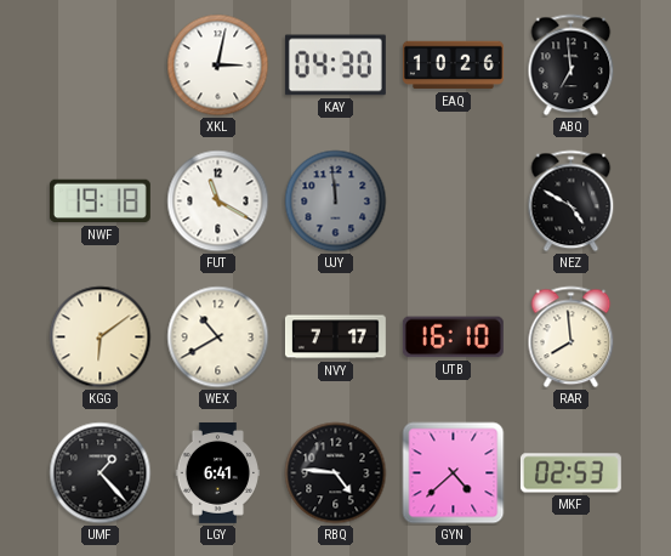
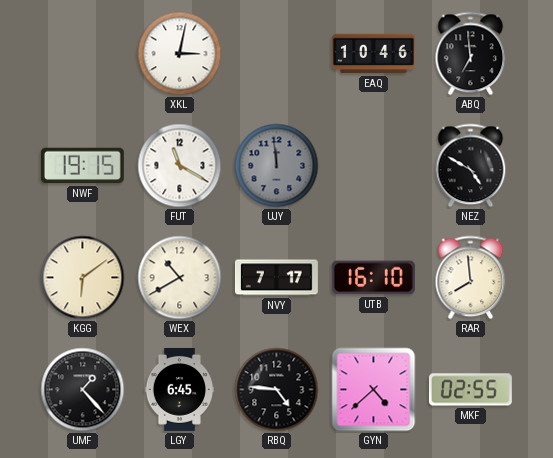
KAY: 04:30 -> none (335, 66)
EAQ: 10:26 -> 10:46 (373, 54)
NWF: 19:18 -> 19:15 (82, 166)
LGY: 6:41 -> 6:45 (180, 389)
MKF: 02:53 -> 02:55 (470, 390)
